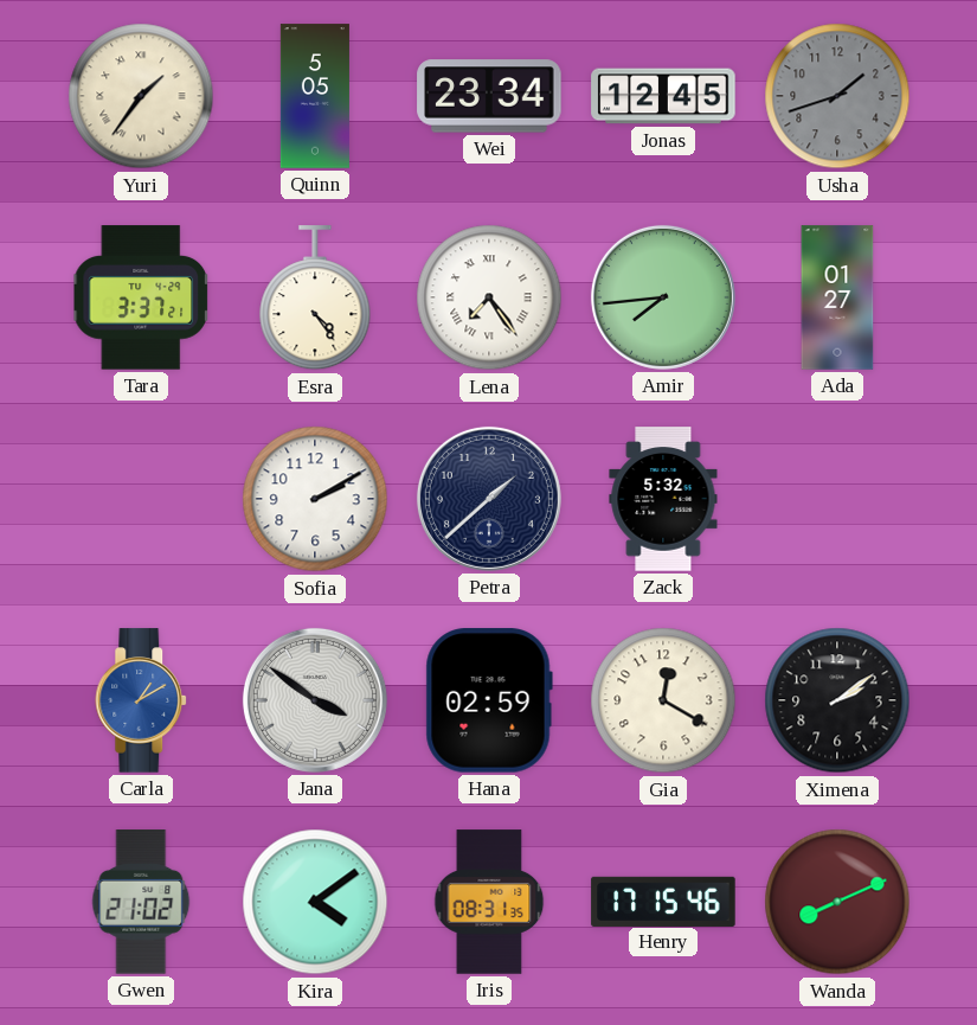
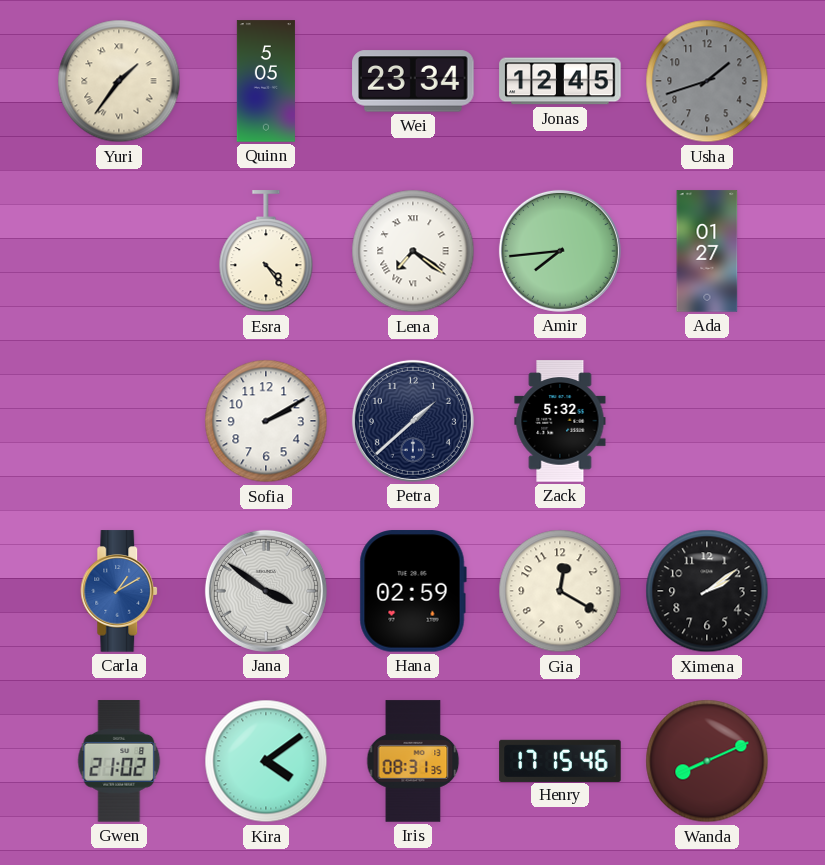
Tara: 3:37 -> none (140, 297)
Lena: 7:24 -> 7:21 (413, 251)
